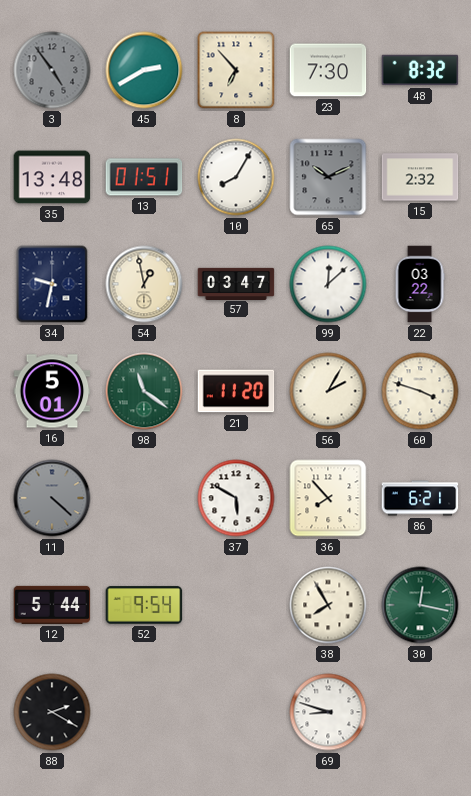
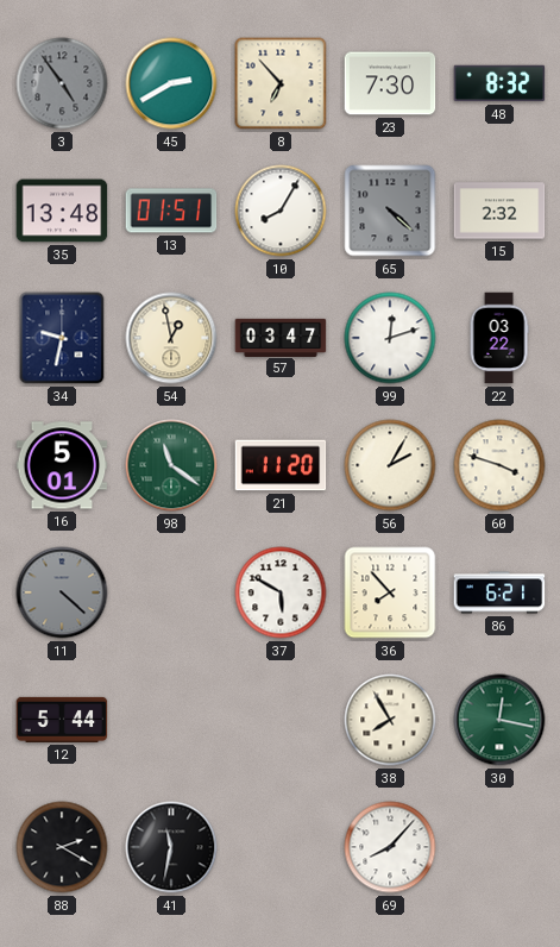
65: 10:11 -> 4:22 (390, 211)
99: 12:08 -> 12:12 (390, 338)
52: 9:54 -> none (144, 605)
41: none -> 11:32 (171, 847)
69: 8:48 -> 8:07 (390, 847)
